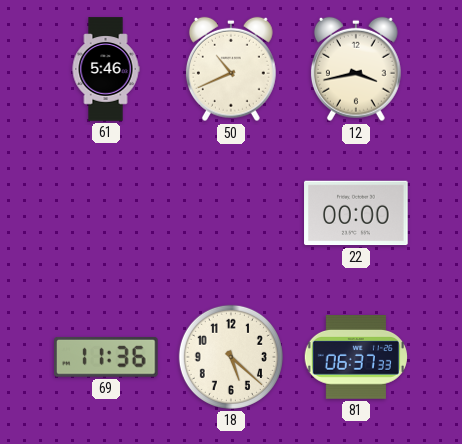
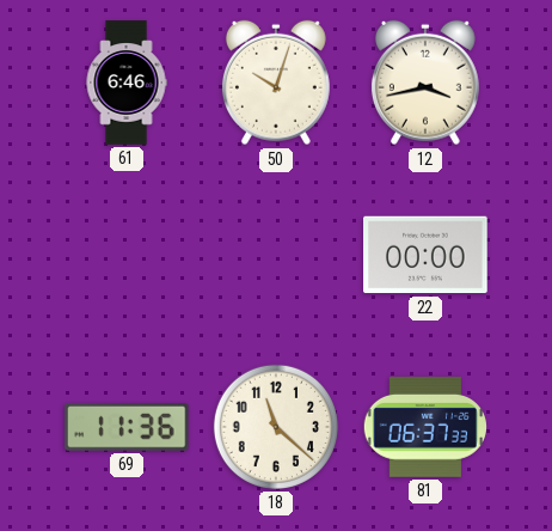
61: 5:46 -> 6:46 (127, 83)
50: 10:41 -> 10:03 (276, 83)
18: 5:22 -> 11:22 (276, 427)
